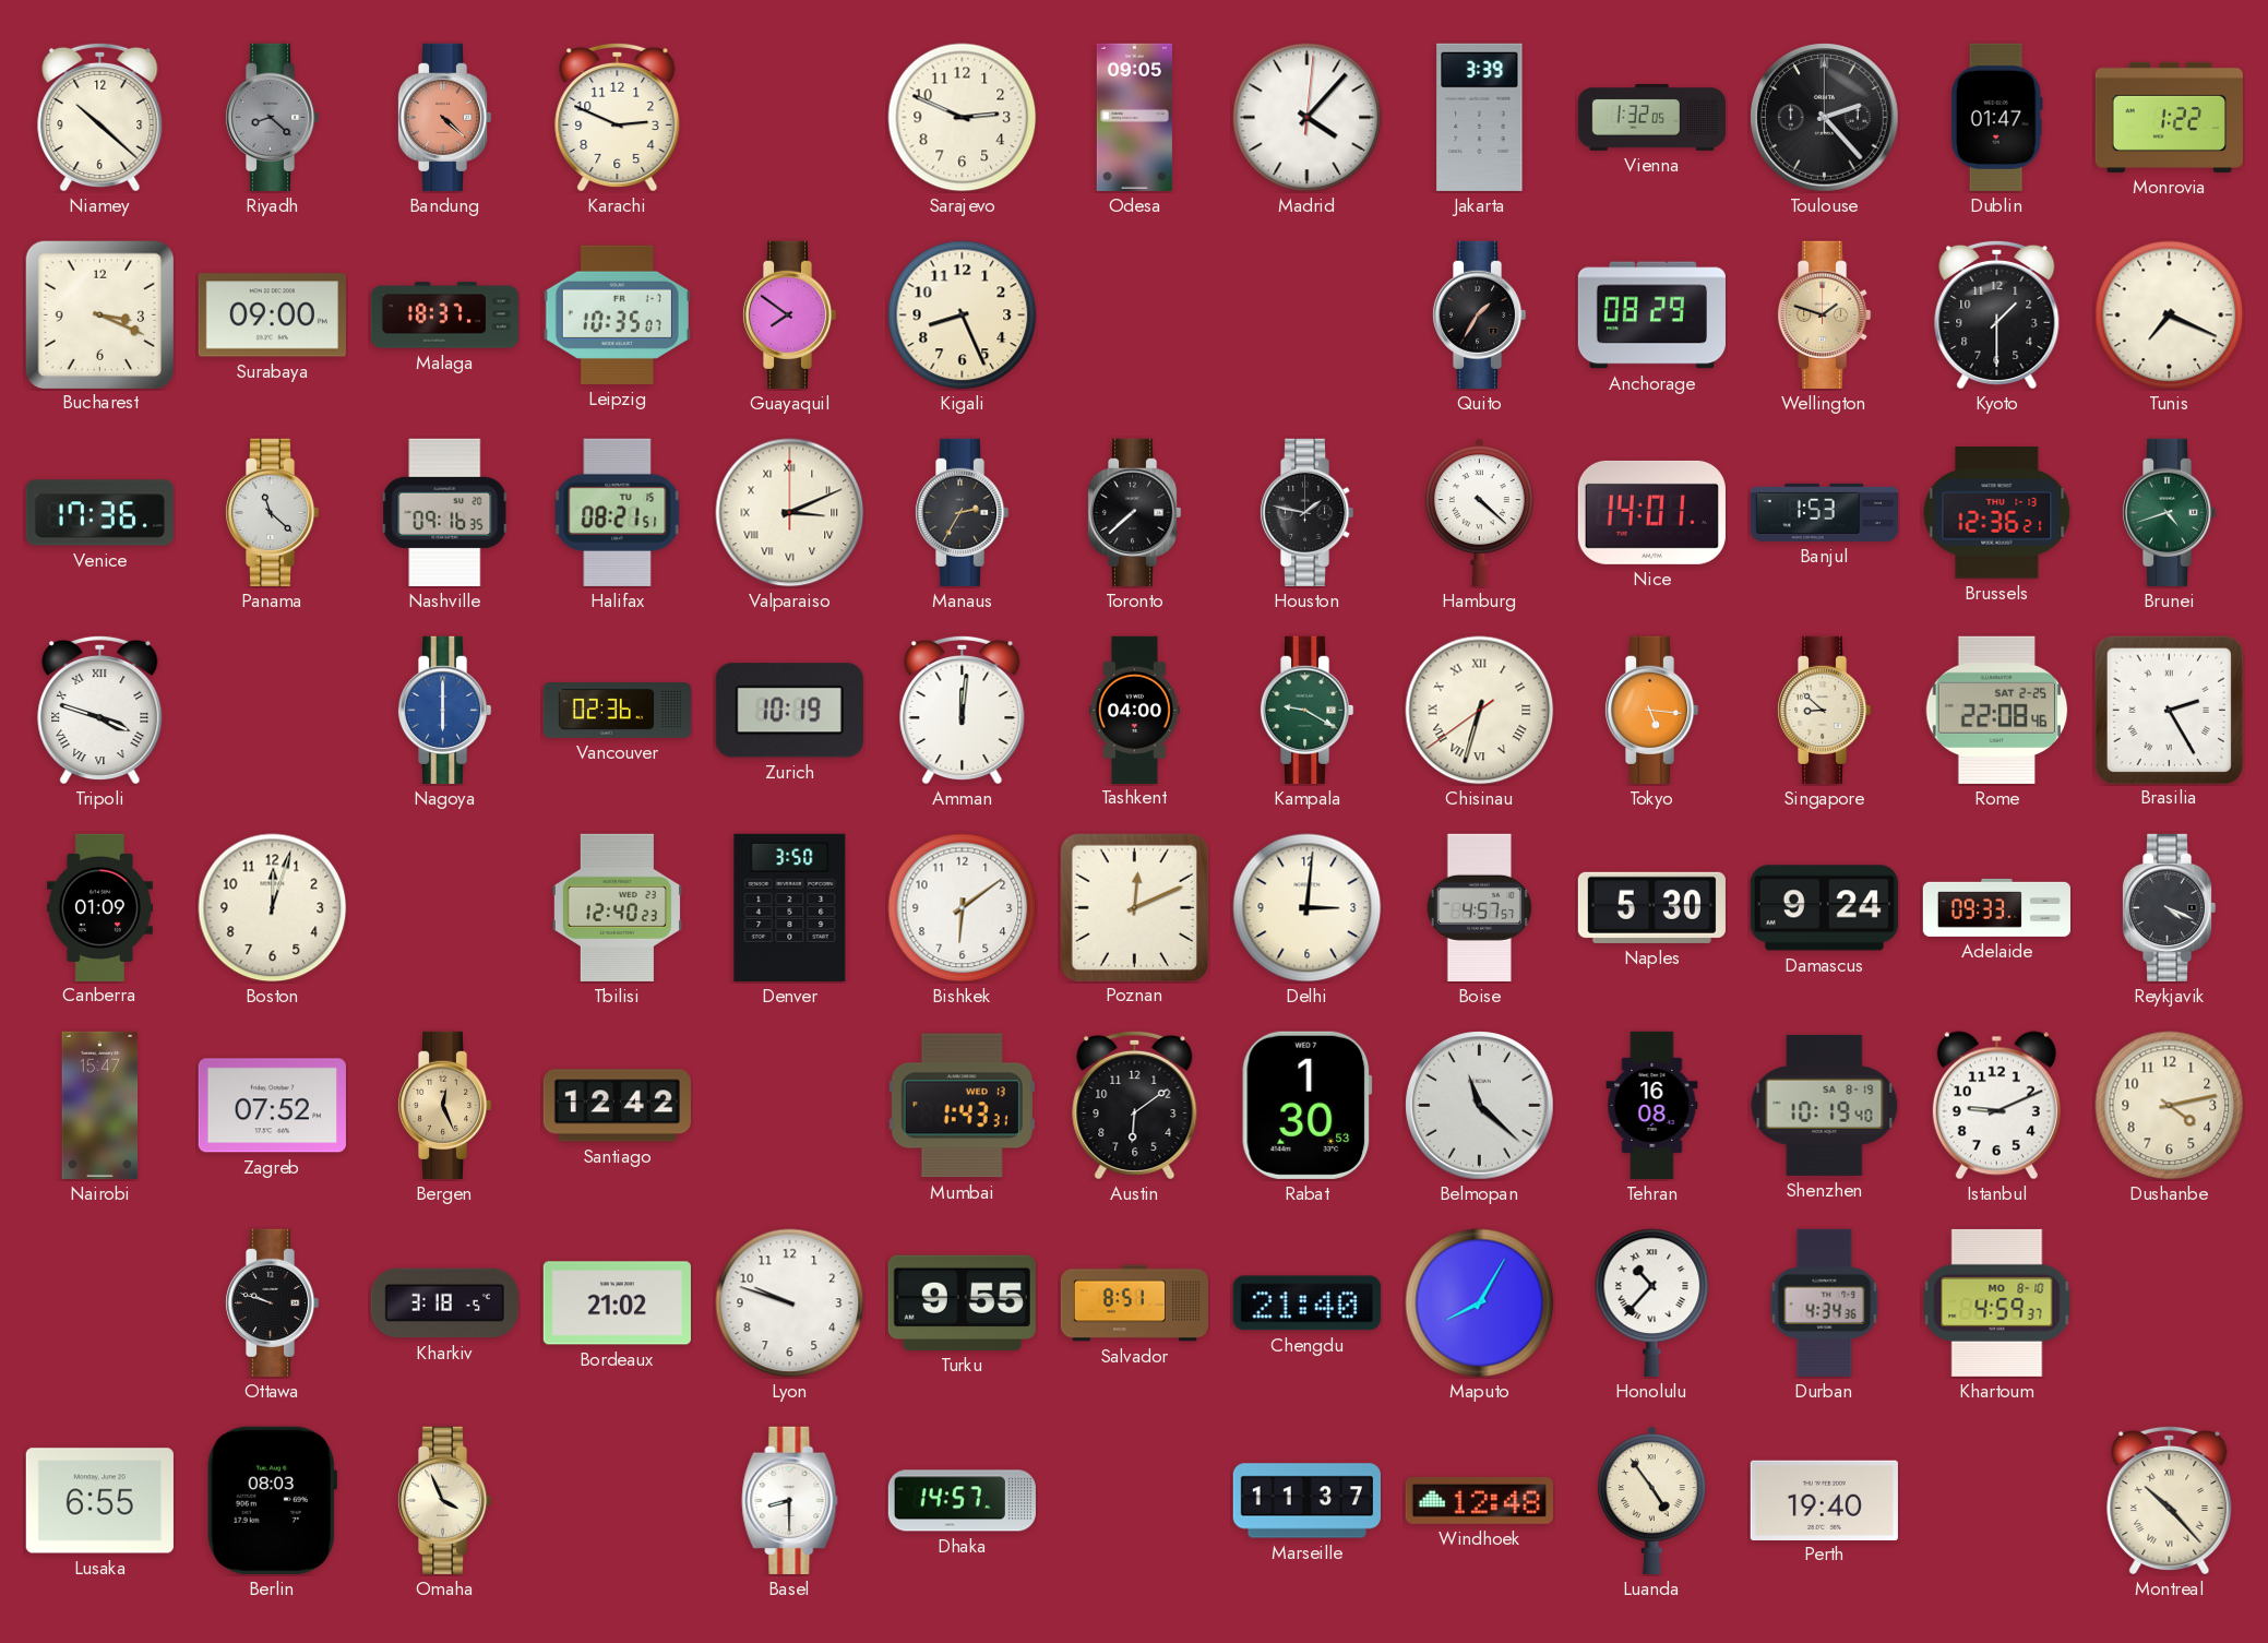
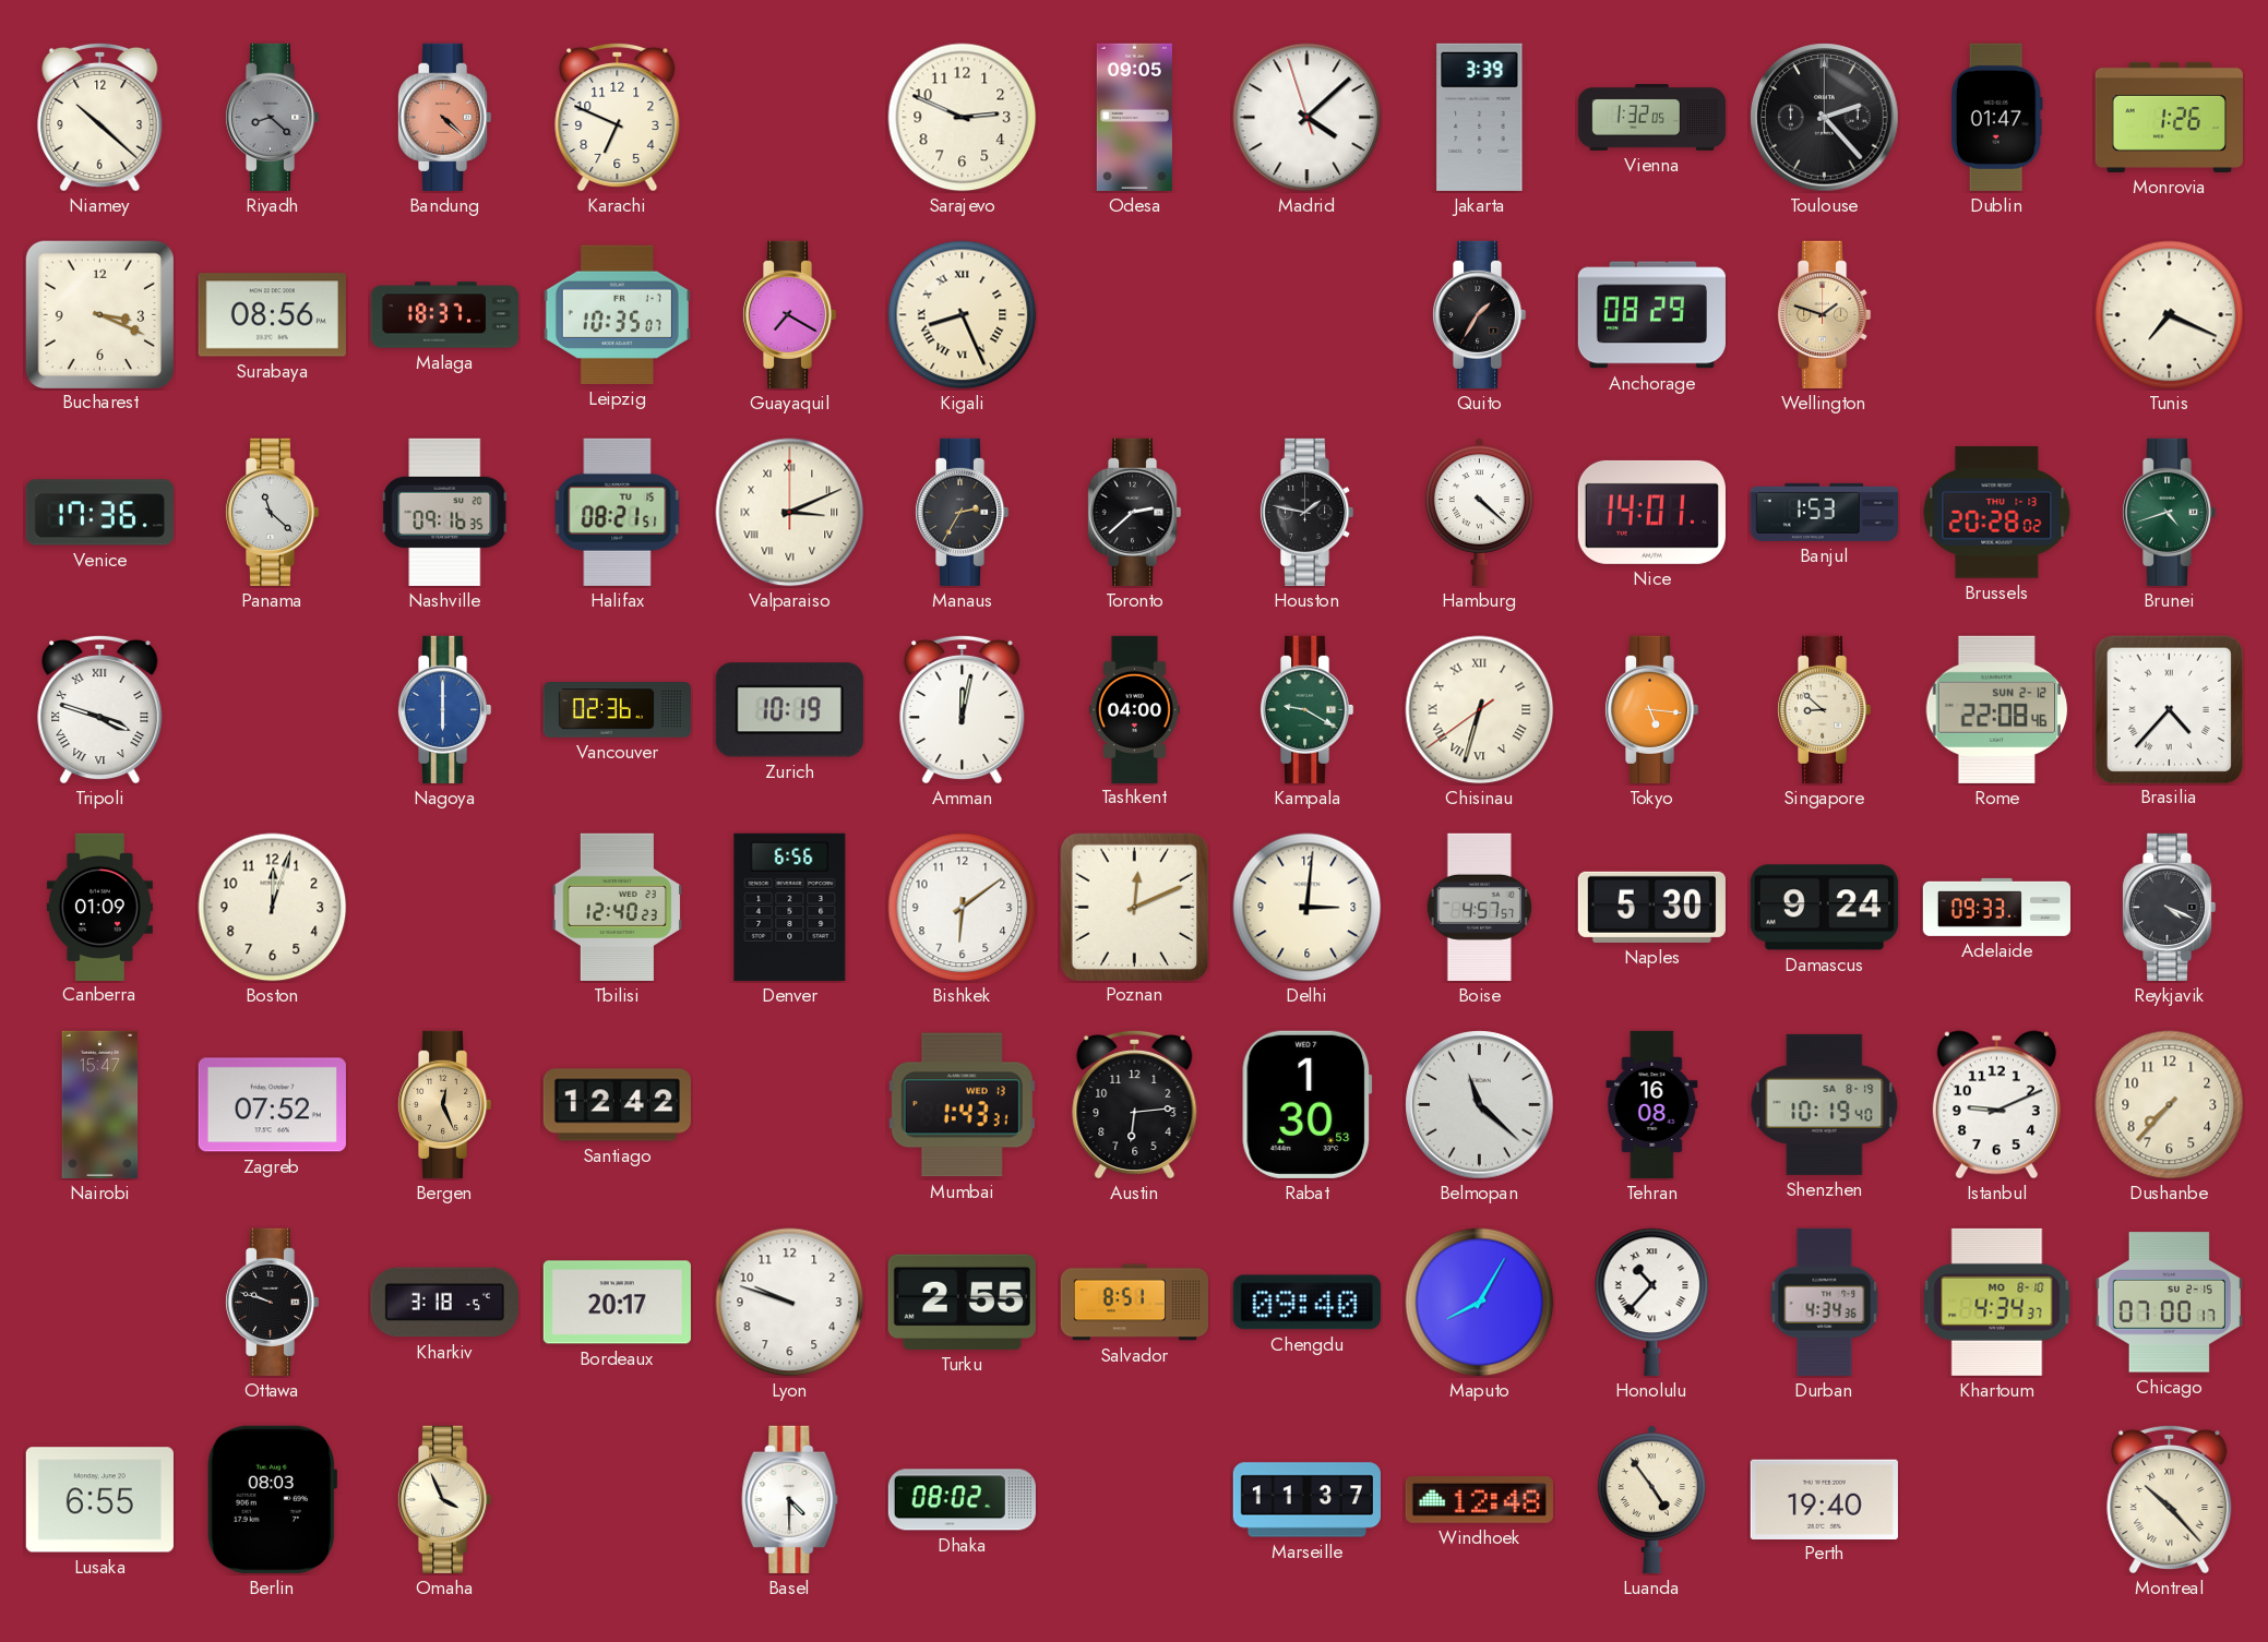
Karachi: 2:49 -> 6:49 (618, 117)
Madrid: 4:07:01 -> 4:07:57 (1308, 118)
Monrovia: 1:22 -> 1:26 (2169, 117)
Surabaya: 09:00 -> 08:56 (272, 315)
Guayaquil: 7:51 -> 7:20 (789, 314)
Kigali numerals: Arabic -> Roman (963, 315)
Kyoto: 1:30 -> none (1997, 314)
Toronto: 7:38 -> 2:38 (1134, 512)
Brussels: 12:36 -> 20:28 (1997, 513)
Amman: 12:01 -> 12:02 (963, 709)
Rome date: SAT 2-25 -> SUN 2-12 (1997, 709)
Brasilia: 2:25 -> 4:37 (2169, 709)
Denver: 3:50 -> 6:56 (790, 907)
Austin: 6:09 -> 6:14 (1135, 1104)
Dushanbe: 4:13 -> 7:37 (2170, 1105)
Bordeaux: 21:02 -> 20:17 (617, 1303)
Turku: 9:55 -> 2:55 (962, 1302)
Chengdu: 21:40 -> 09:40 (1306, 1303)
Khartoum: 4:59 -> 4:34 (1997, 1302)
Chicago: none -> 07:00 (2169, 1303)
Basel: 8:30 -> 4:30 (790, 1499)
Dhaka: 14:57 -> 08:02 (962, 1500)
